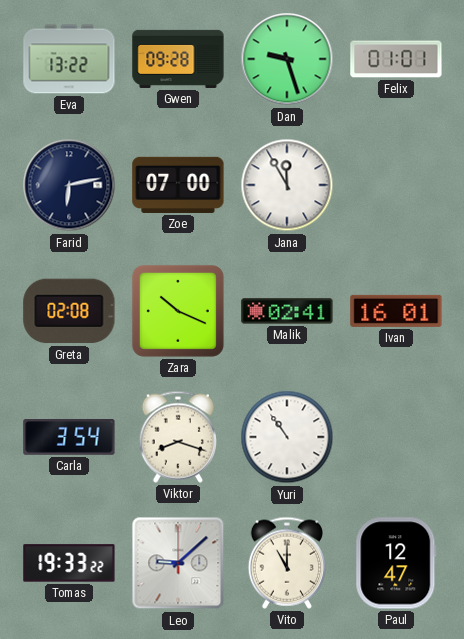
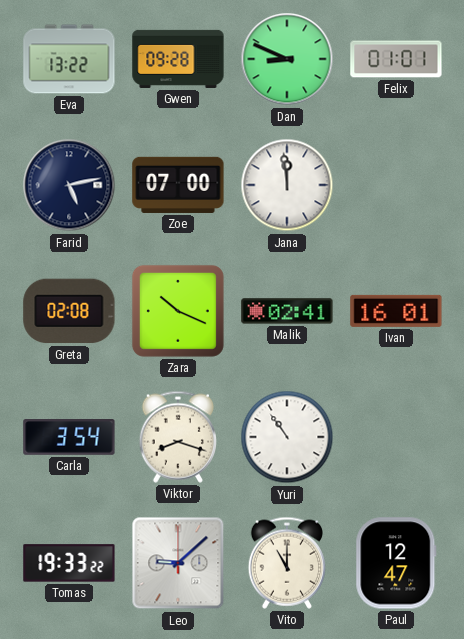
Dan: 9:27 -> 8:49 (287, 59)
Farid: 6:13 -> 5:13 (69, 185)
Jana: 11:55 -> 11:59 (287, 185)
